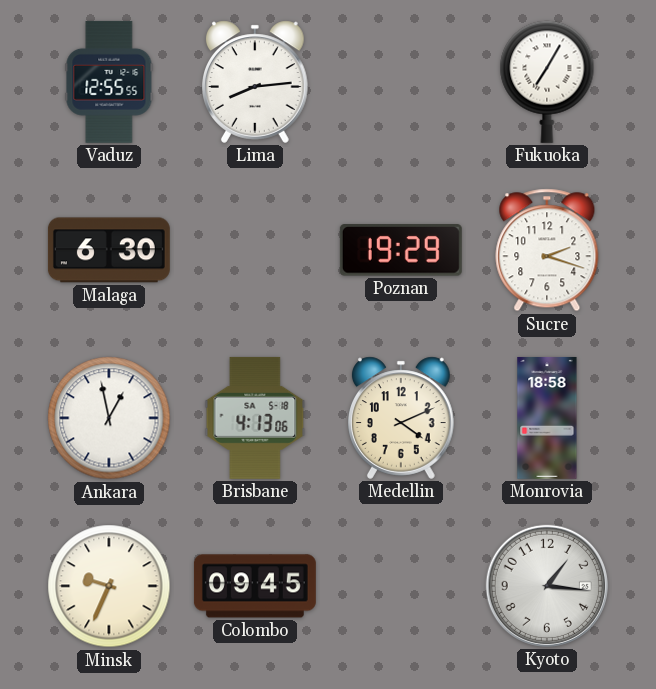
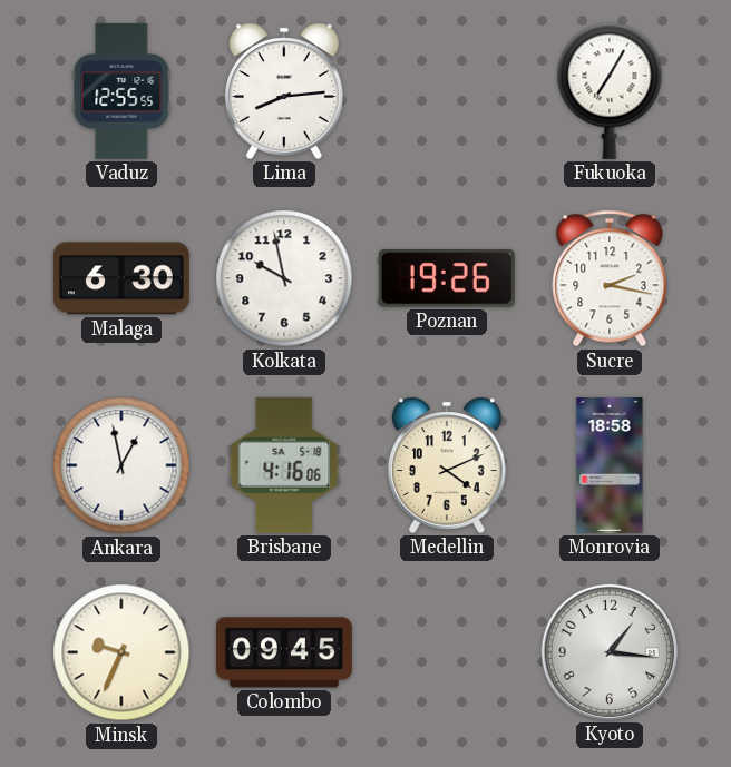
Kolkata: none -> 9:58 (284, 278)
Poznan: 19:29 -> 19:26 (447, 278)
Sucre: 2:18 -> 2:17 (610, 278)
Brisbane: 4:13 -> 4:16 (284, 465)
